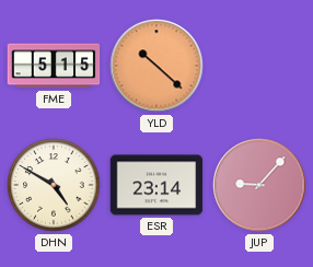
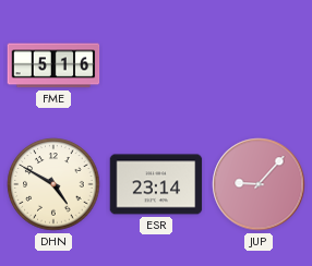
FME: 5:15 -> 5:16 (53, 65)
YLD: 10:22 -> none (156, 66)
